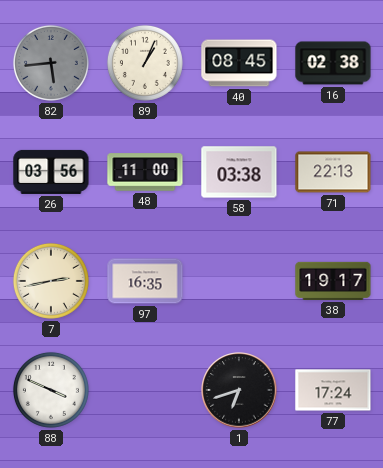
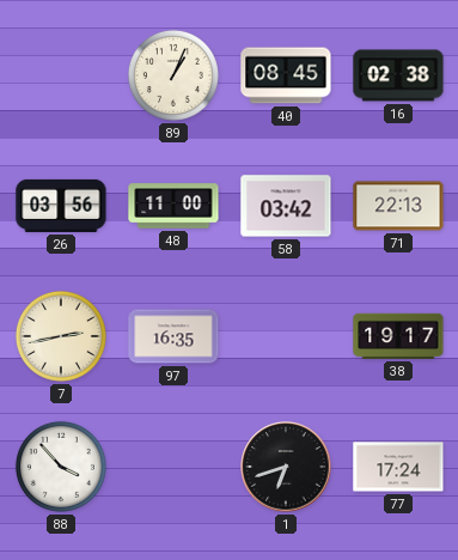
82: 5:44 -> none (51, 63)
58: 03:38 -> 03:42 (286, 206)
88: 3:49 -> 3:53 (61, 467)
